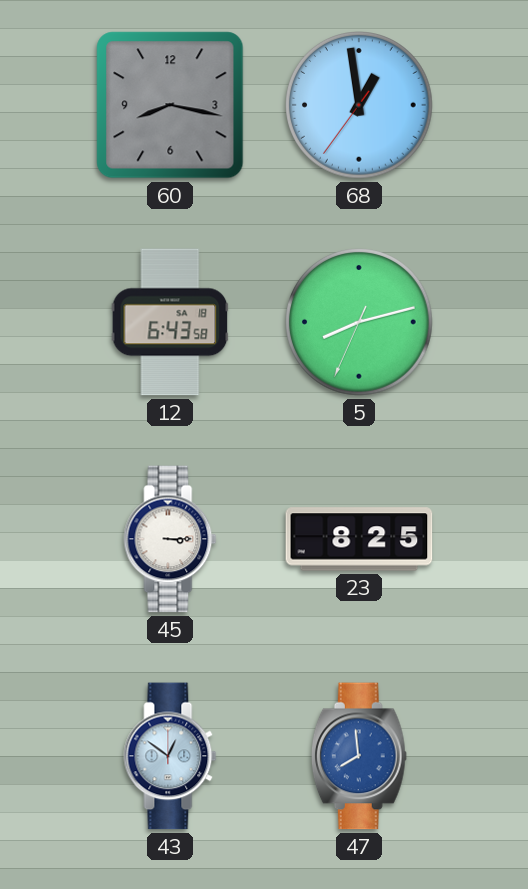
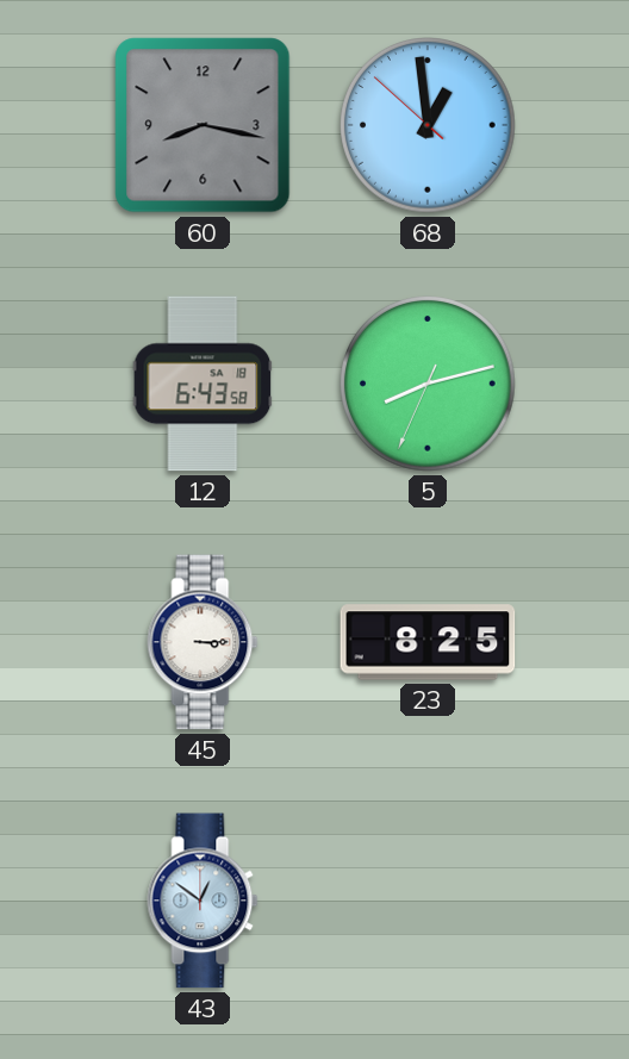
68: 12:58:36 -> 12:58:52 (429, 126)
47: 7:59 -> none (359, 756)
